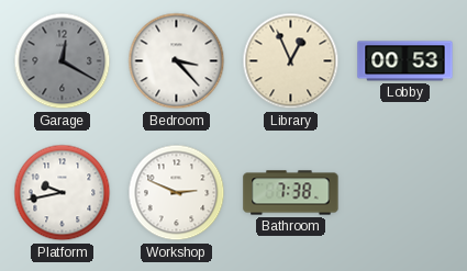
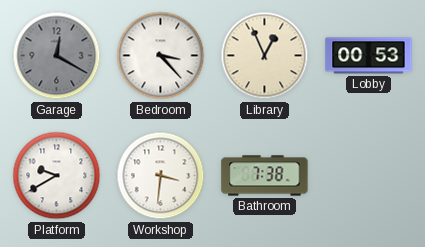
Platform: 9:43 -> 9:40 (57, 176)
Workshop: 2:49 -> 3:31 (161, 176)
